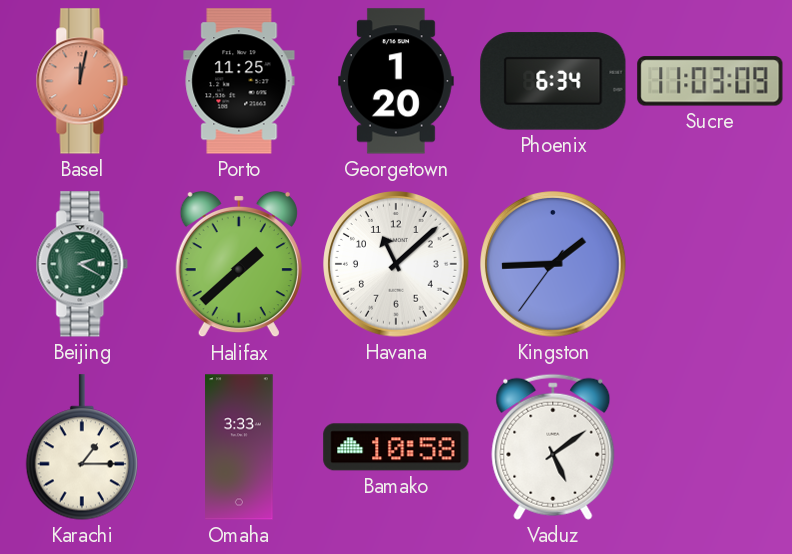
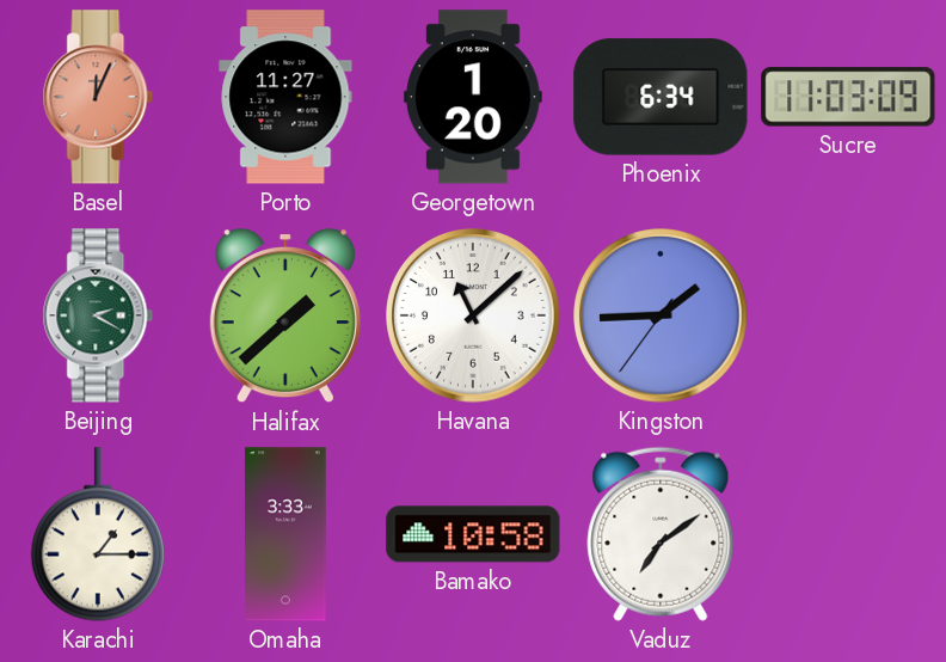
Basel: 12:02 -> 12:04 (98, 97)
Porto: 11:25 -> 11:27 (285, 97)
Vaduz: 5:09 -> 7:09 (661, 534)
